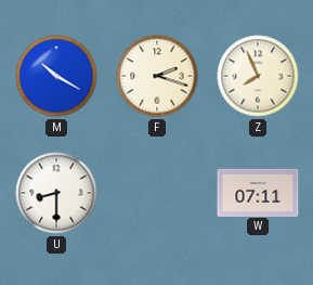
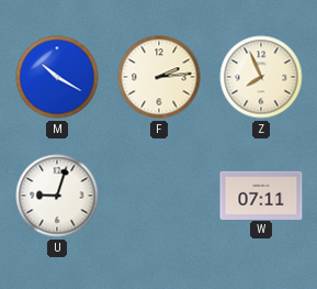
F: 2:18 -> 2:14 (159, 77)
U: 8:30 -> 9:03 (57, 196)
